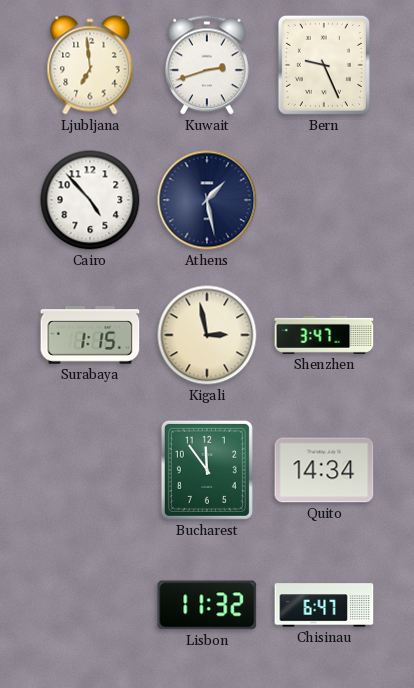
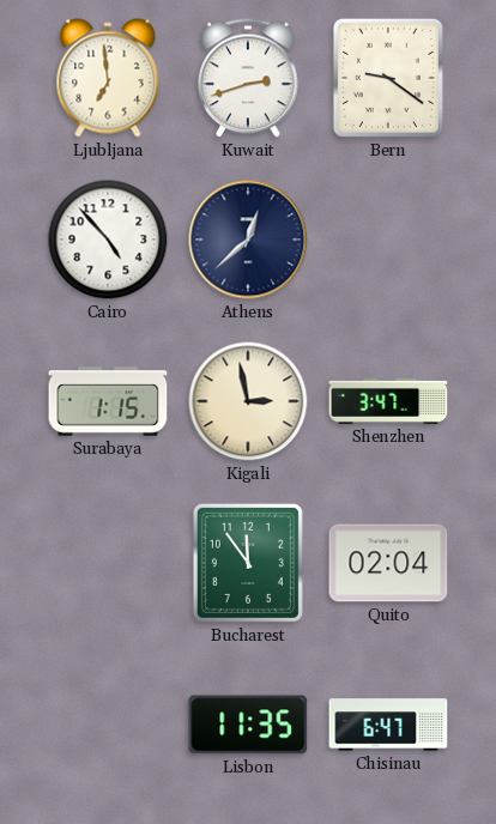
Bern: 9:26 -> 9:21 (388, 78)
Athens: 1:28 -> 12:38 (248, 240)
Quito: 14:34 -> 02:04 (388, 563)
Lisbon: 11:32 -> 11:35 (248, 725)
